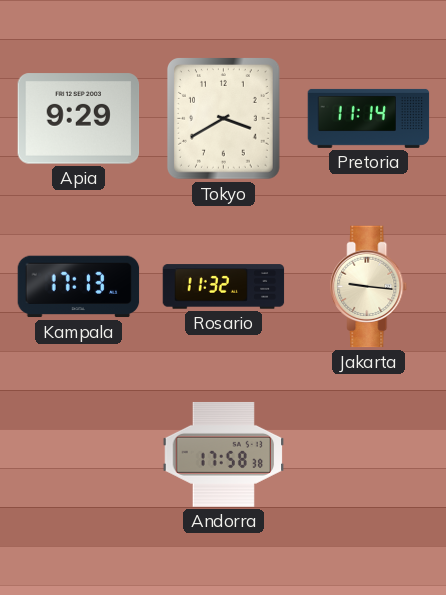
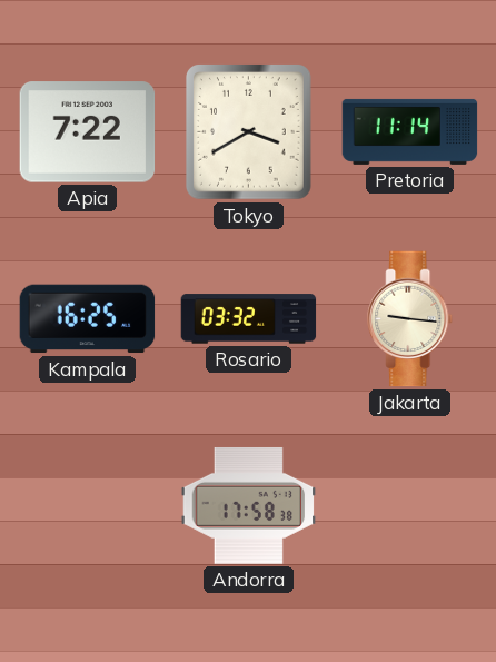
Apia: 9:29 -> 7:22 (88, 132)
Kampala: 17:13 -> 16:25 (88, 319)
Rosario: 11:32 -> 03:32 (249, 319)
